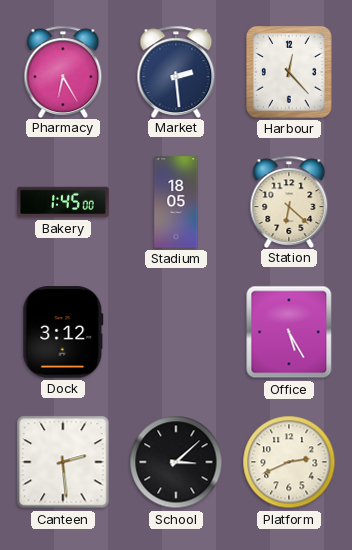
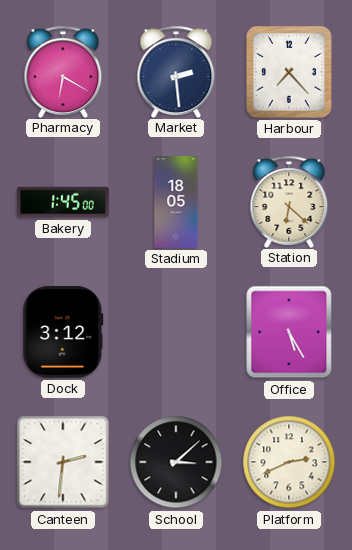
Pharmacy: 6:25 -> 6:20 (63, 71)
Harbour: 12:23 -> 7:23 (290, 73)
Canteen: 2:29 -> 2:31 (63, 462)
